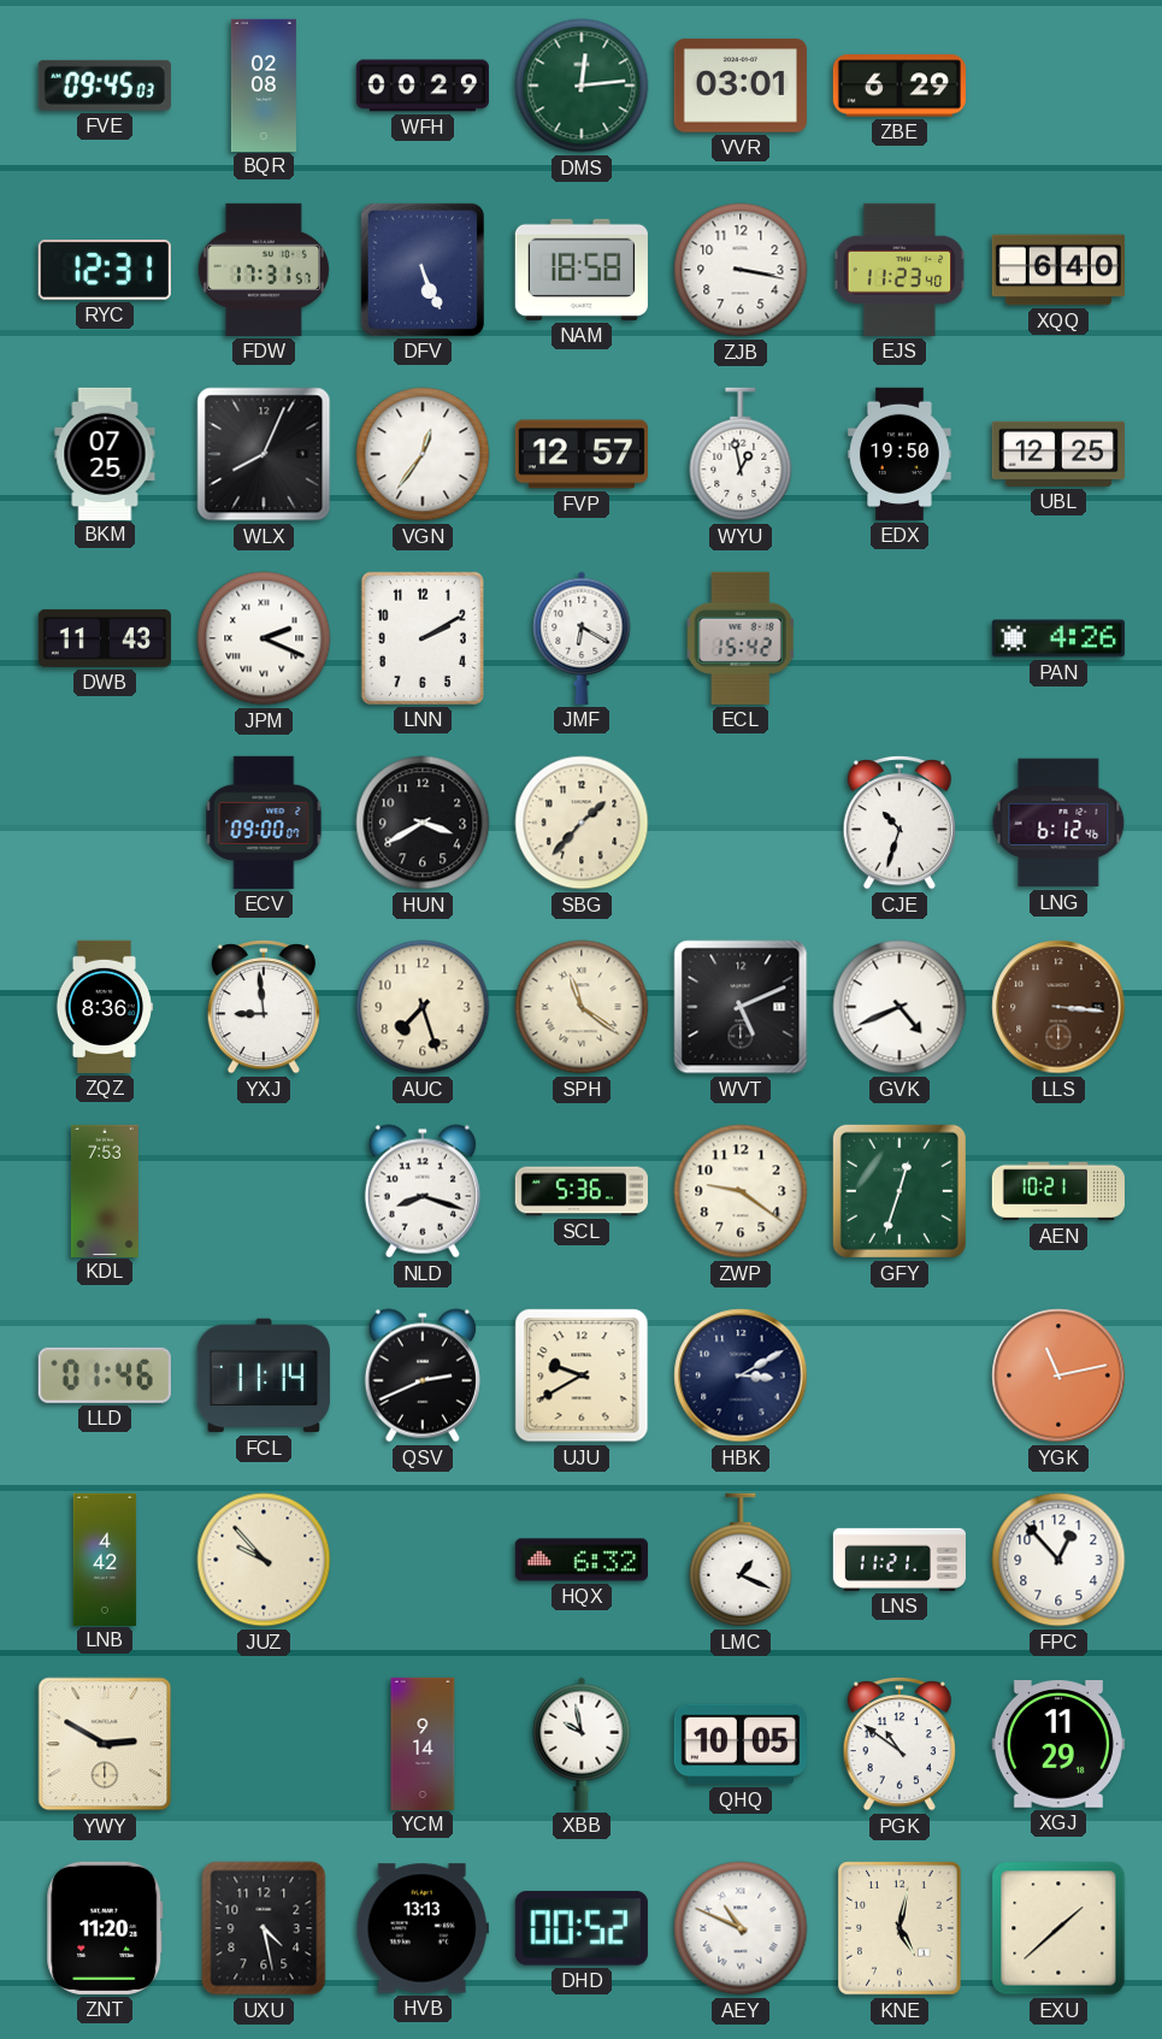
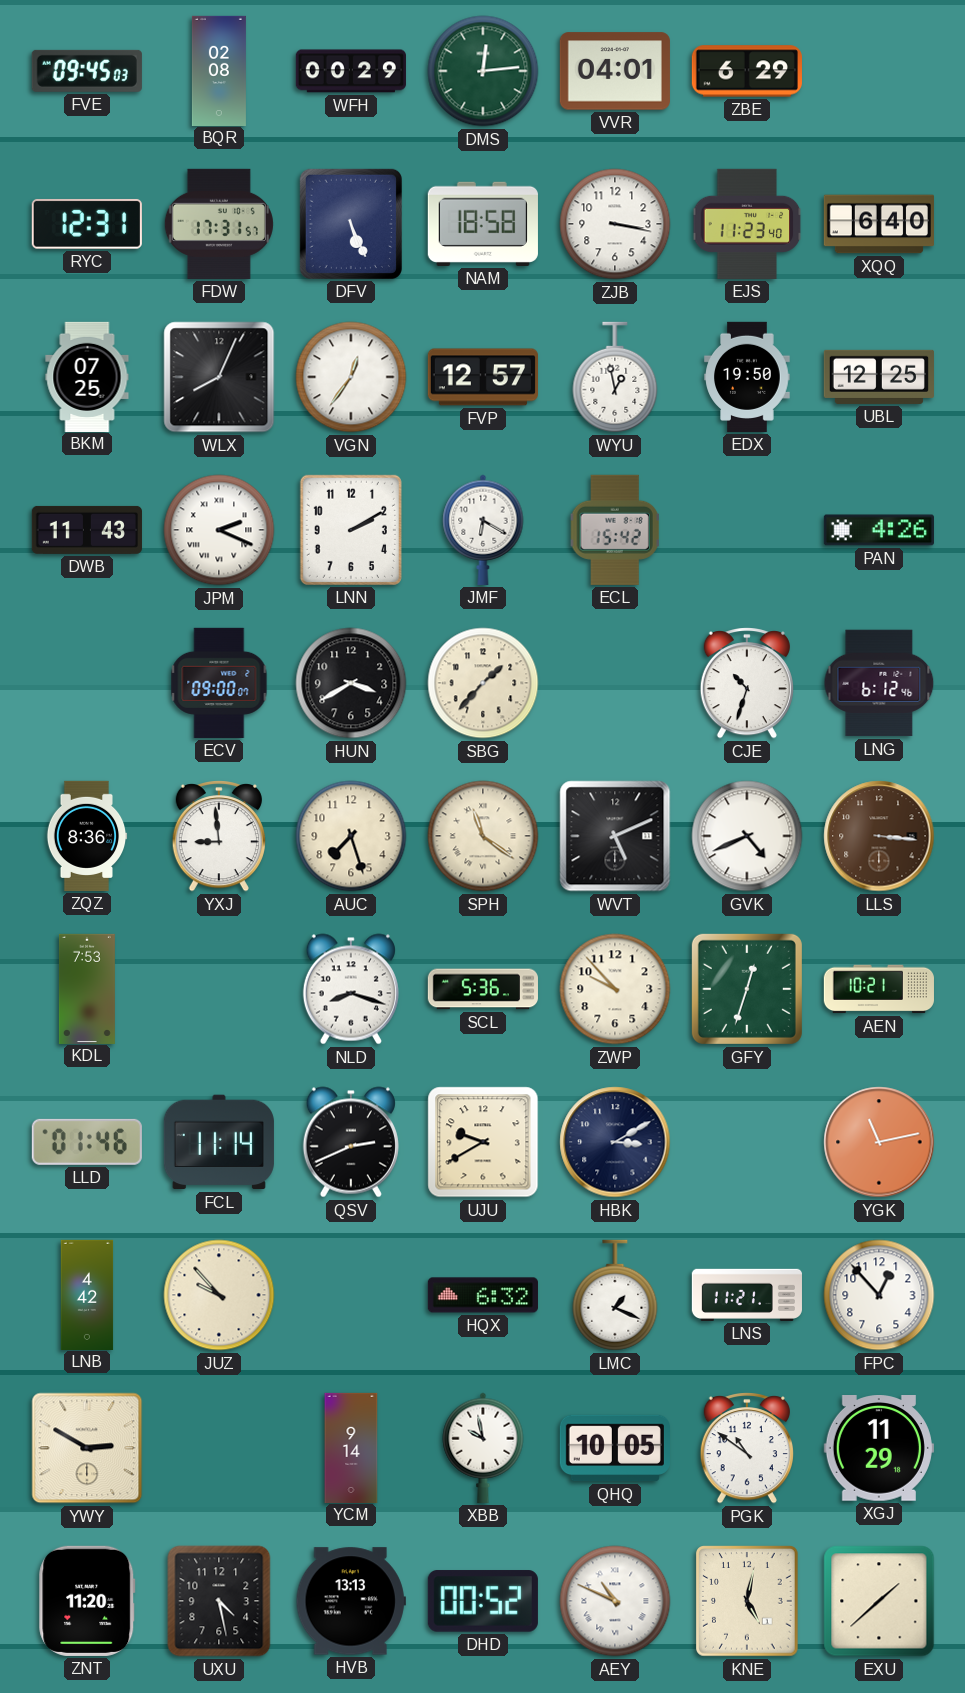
VVR: 03:01 -> 04:01 (615, 71)
ZWP: 9:21 -> 9:53 (615, 989)
